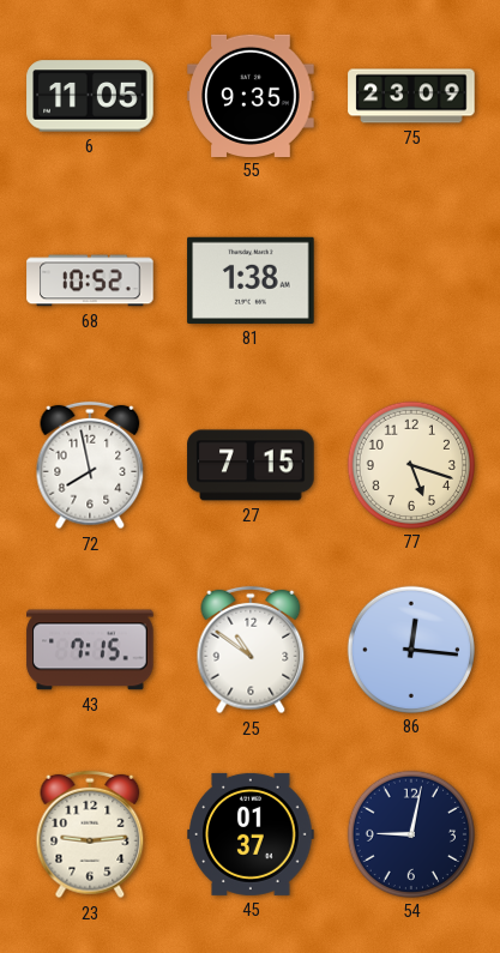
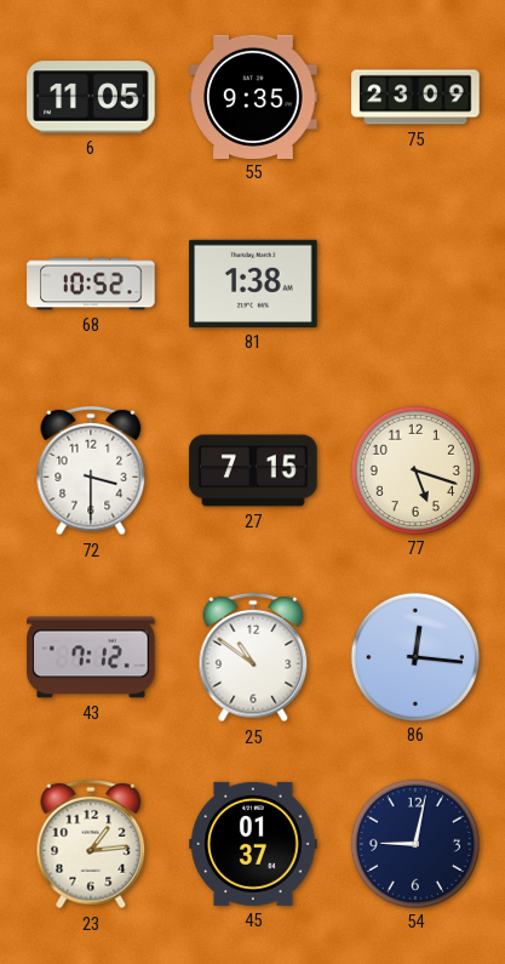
72: 7:58 -> 3:30 (91, 470)
43: 7:15 -> 7:12 (91, 657)
23: 9:14 -> 1:14 (91, 844)
